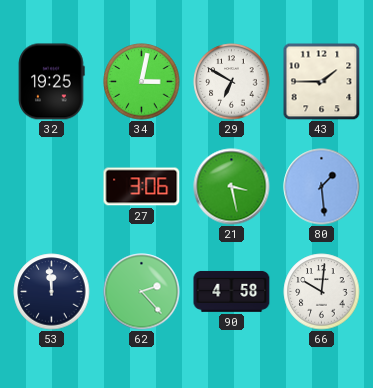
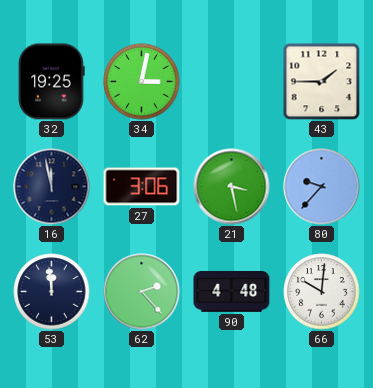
29: 6:50 -> none (232, 82)
16: none -> 11:58 (52, 187)
80: 1:29 -> 9:37 (322, 187)
90: 4:58 -> 4:48 (232, 291)
